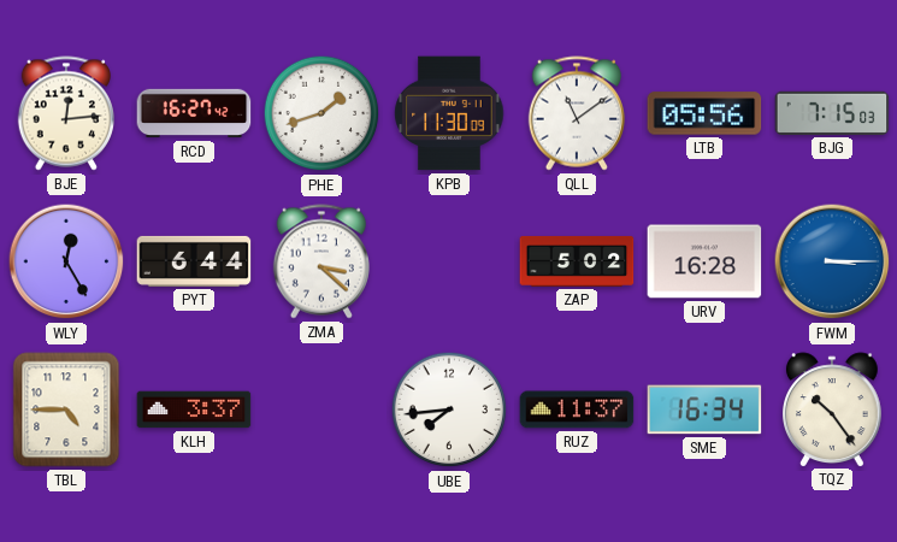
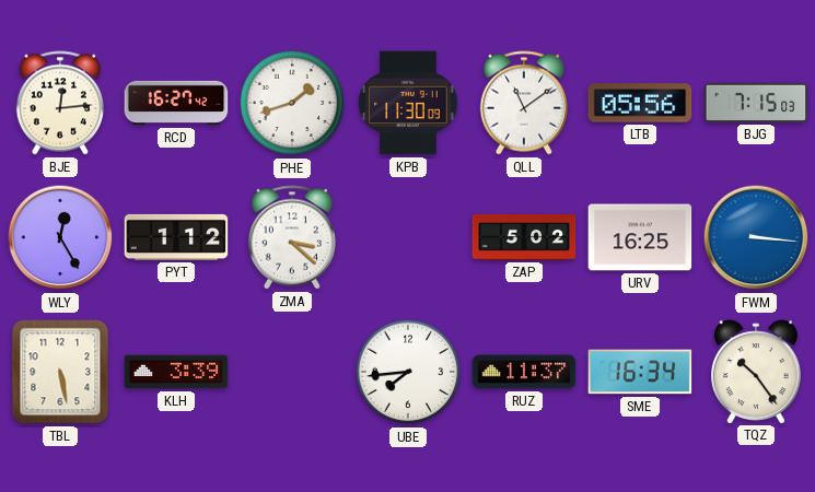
PYT: 6:44 -> 1:12 (176, 237)
URV: 16:28 -> 16:25 (640, 237)
FWM: 3:15 -> 3:16 (756, 237)
TBL: 4:45 -> 5:28 (60, 372)
KLH: 3:37 -> 3:39 (176, 372)
